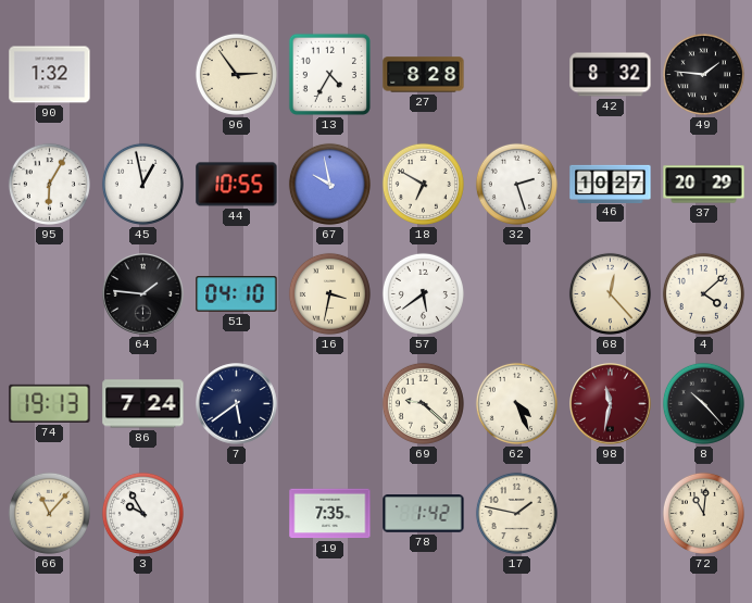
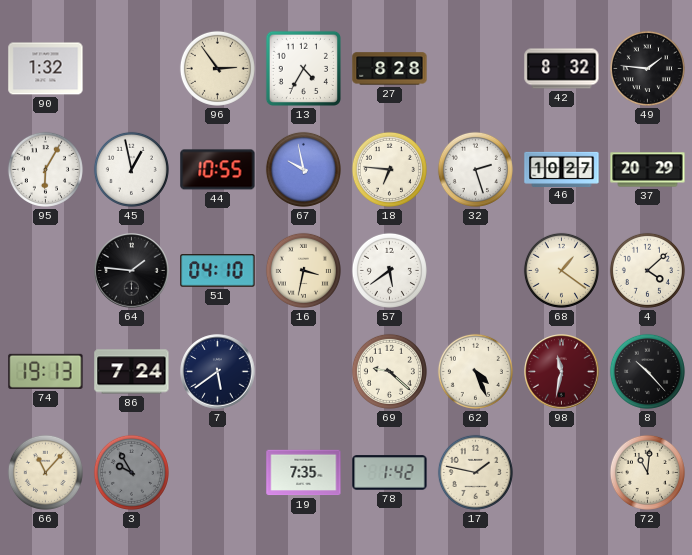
18: 6:50 -> 6:46 (389, 169)
68: 12:23 -> 1:21 (561, 270)
3 dial: white -> grey (131, 472)
